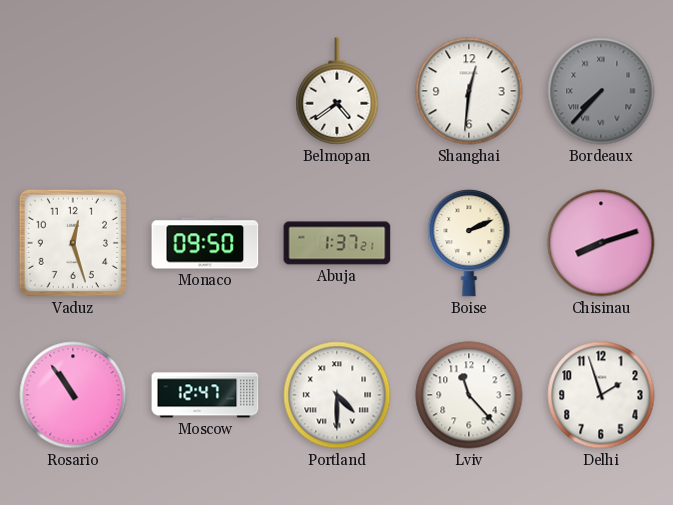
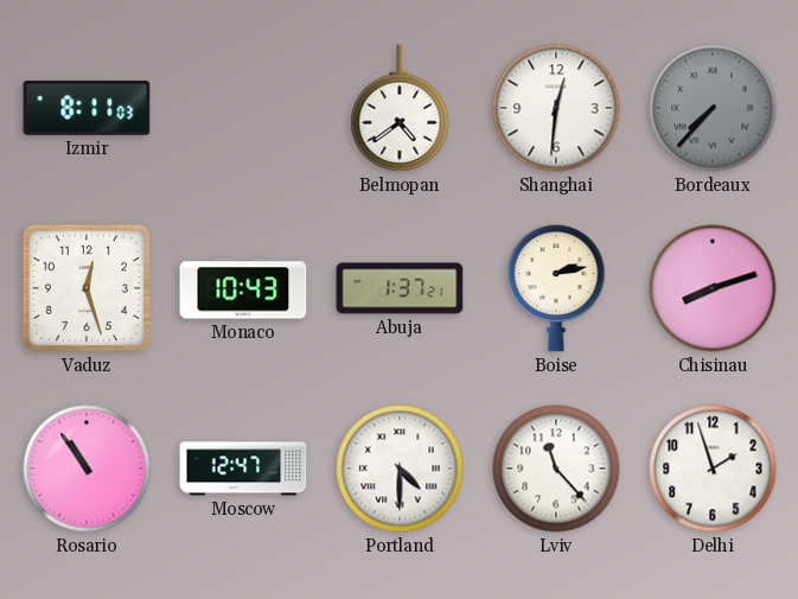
Izmir: none -> 8:11 (87, 108)
Monaco: 09:50 -> 10:43 (243, 288)
Boise: 2:11 -> 2:13 (556, 288)
